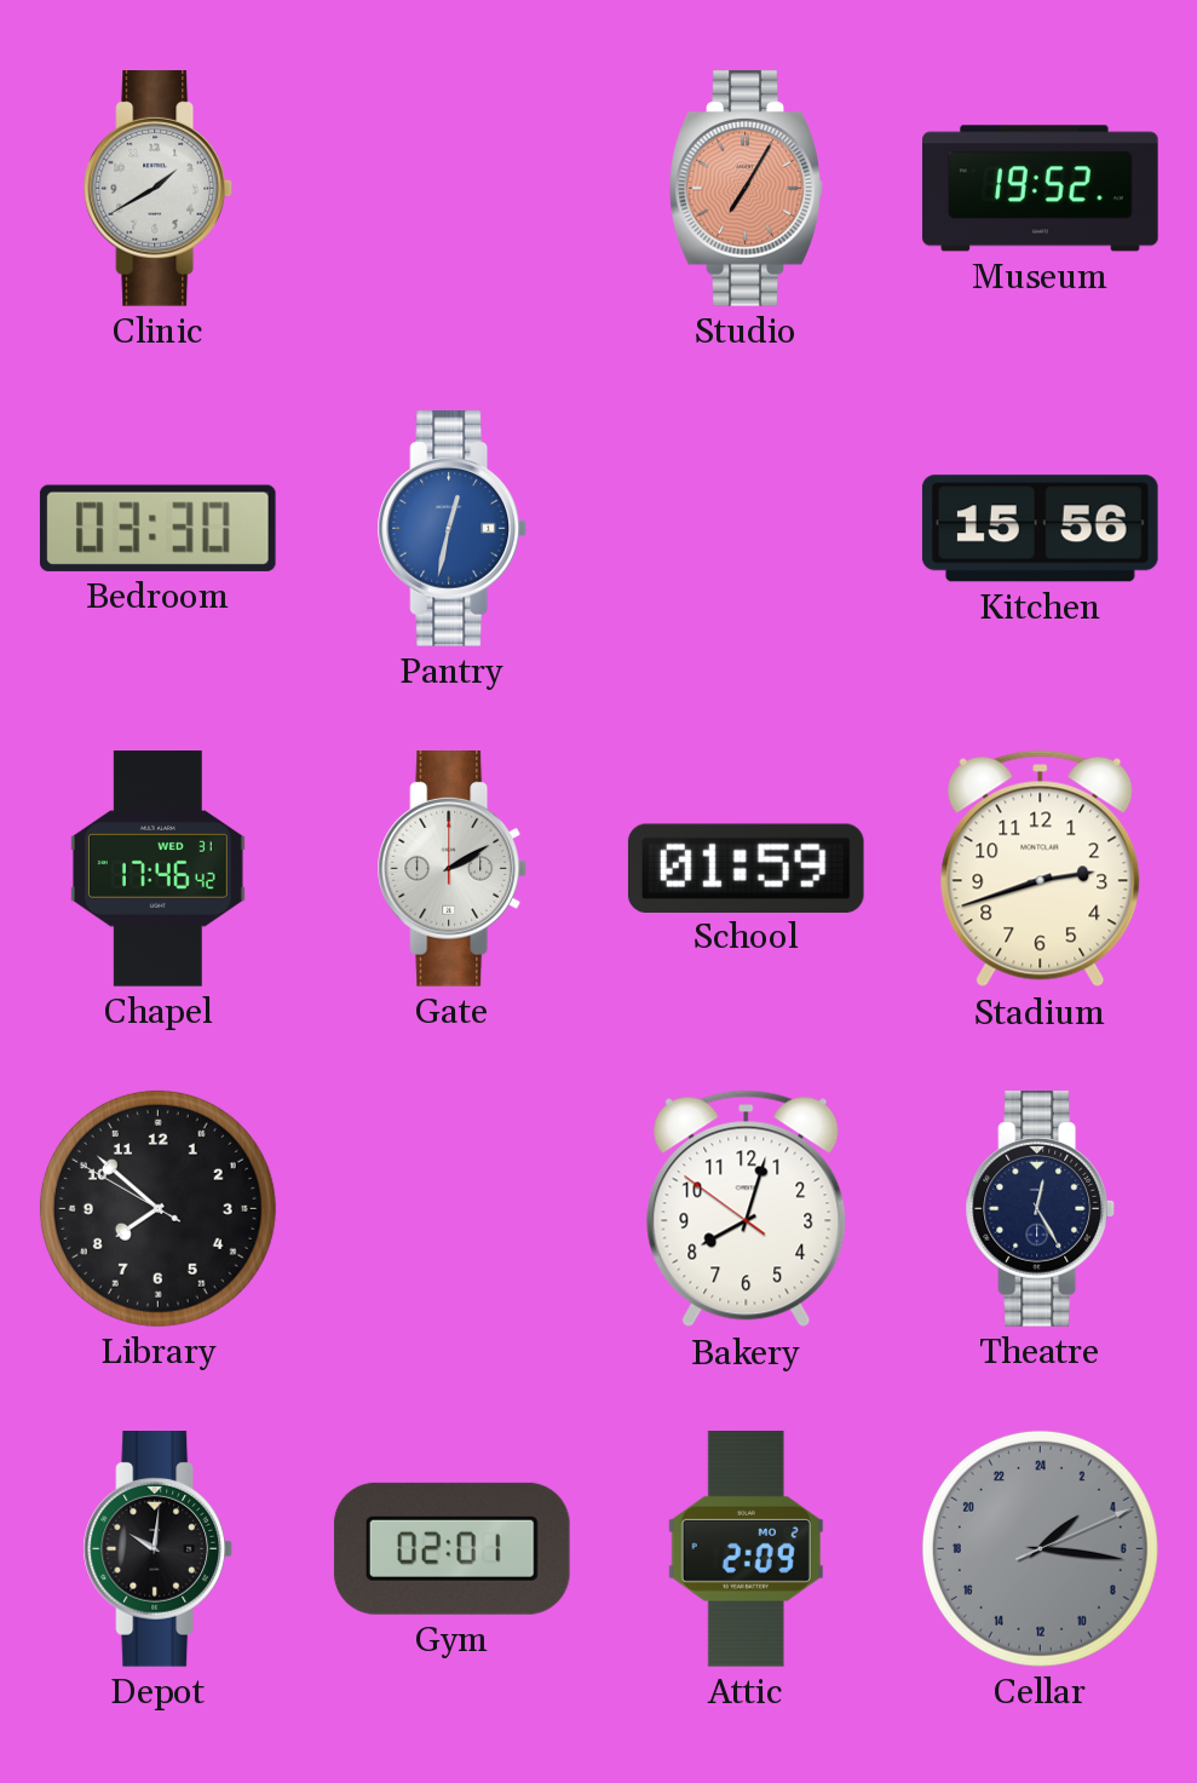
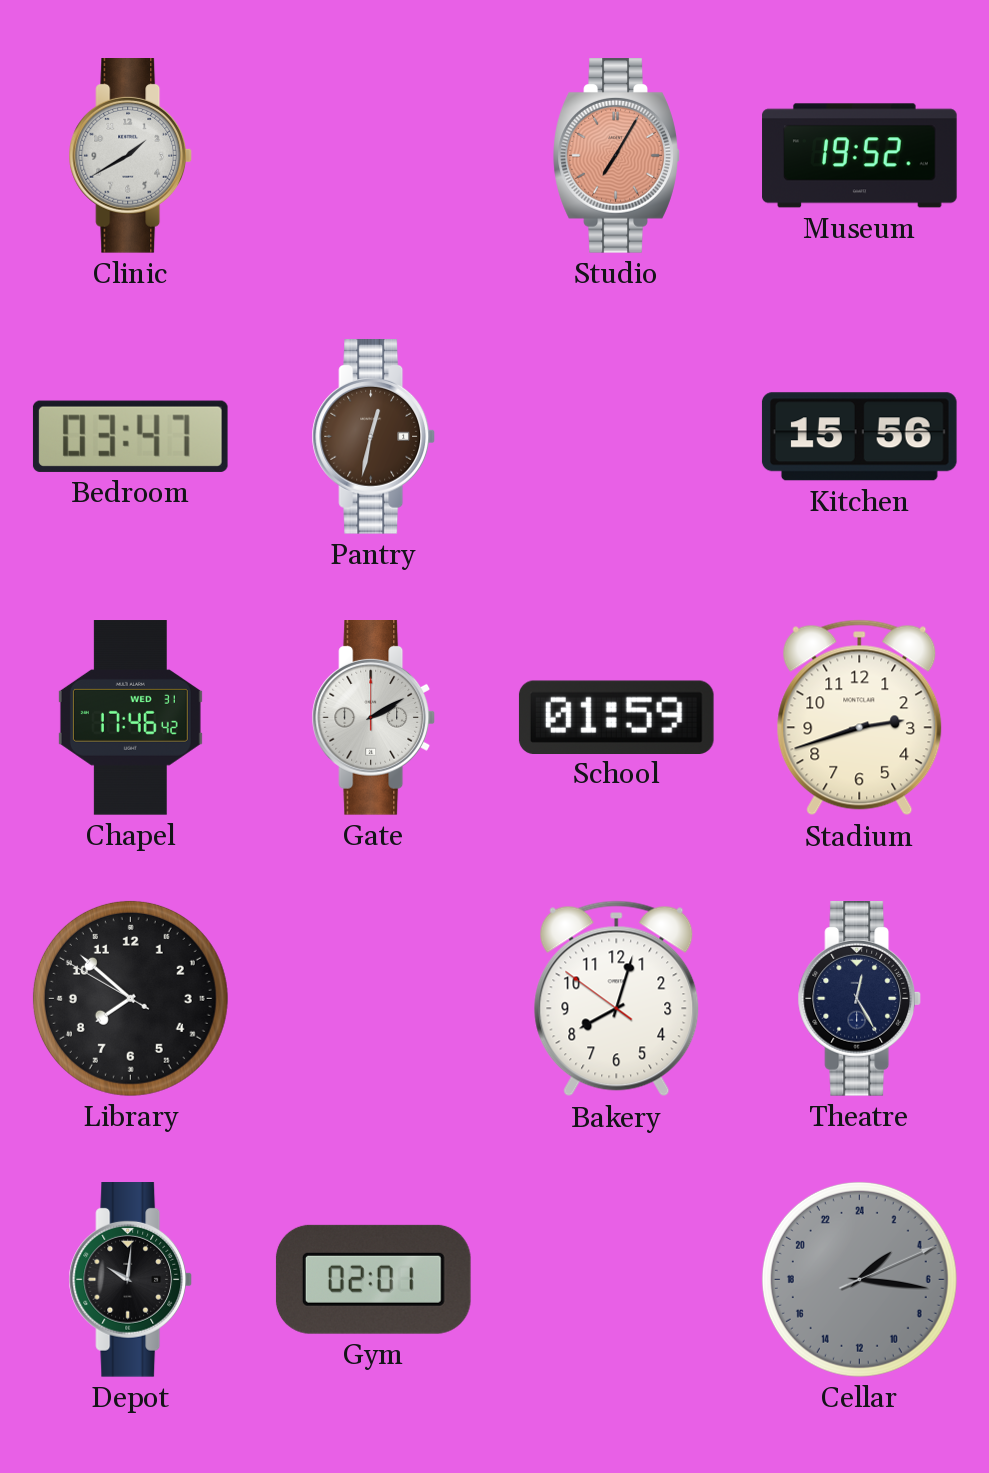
Bedroom: 03:30 -> 03:47 (130, 436)
Pantry dial: blue -> brown (374, 437)
Attic: 2:09 -> none (746, 1548)
